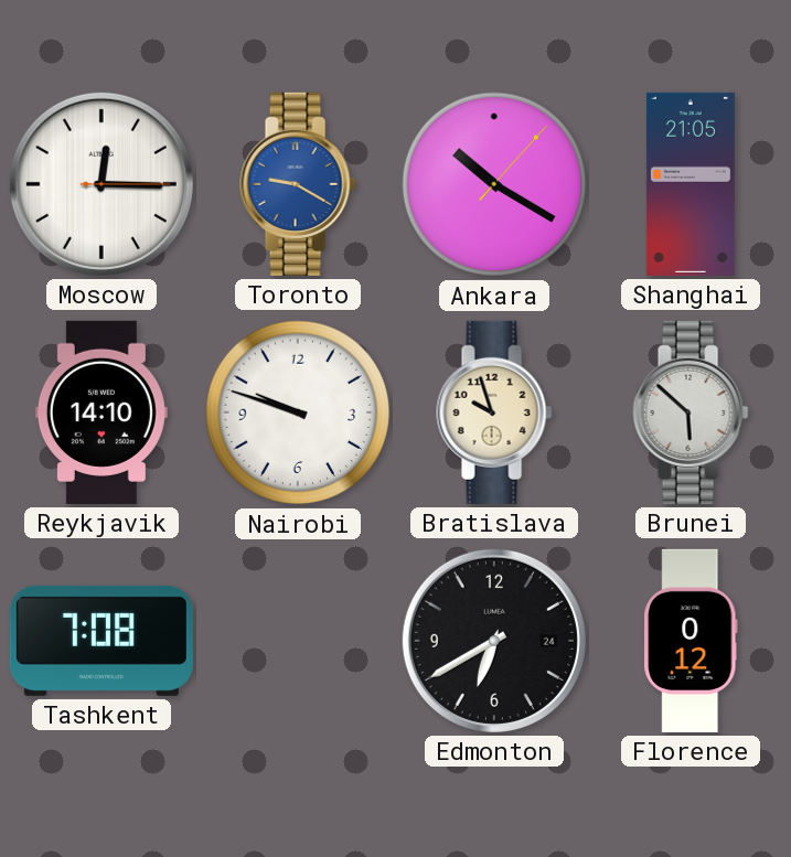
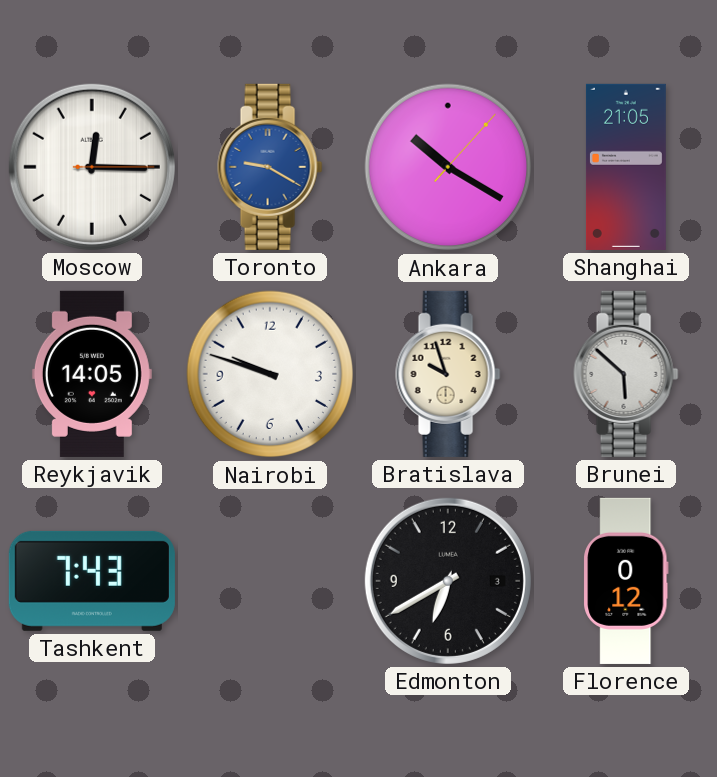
Reykjavik: 14:10 -> 14:05 (92, 374)
Tashkent: 7:08 -> 7:43 (92, 581)
Edmonton date: 24 -> 3 (448, 581)
